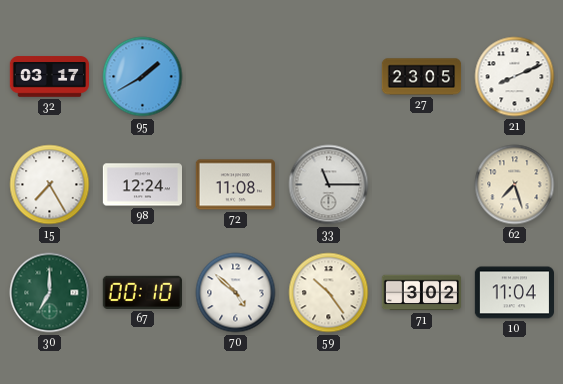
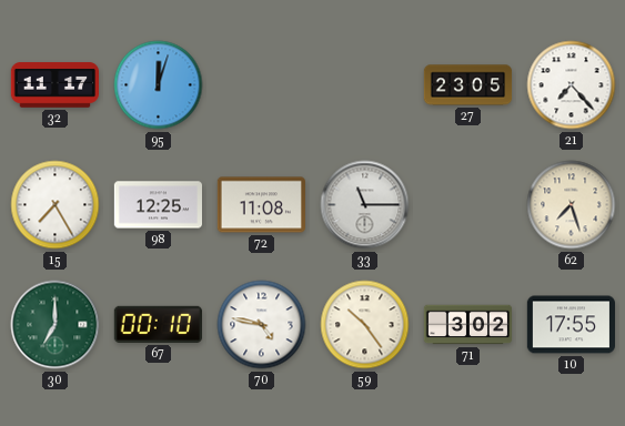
32: 03:17 -> 11:17 (54, 85)
95: 1:40 -> 12:03 (159, 85)
21: 8:11 -> 7:23 (572, 85)
98: 12:24 -> 12:25 (158, 205)
70: 4:52 -> 4:47 (262, 325)
10: 11:04 -> 17:55 (571, 325)
